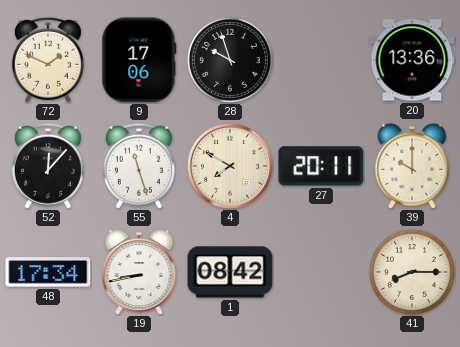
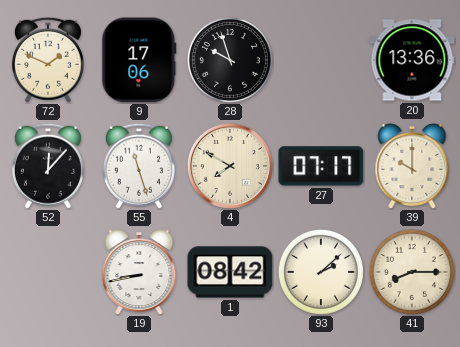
27: 20:11 -> 07:17 (321, 166)
48: 17:34 -> none (48, 272)
93: none -> 2:08 (321, 272)
